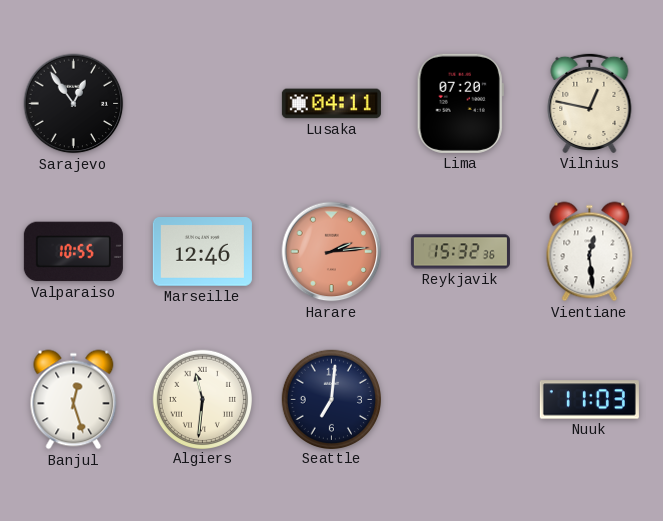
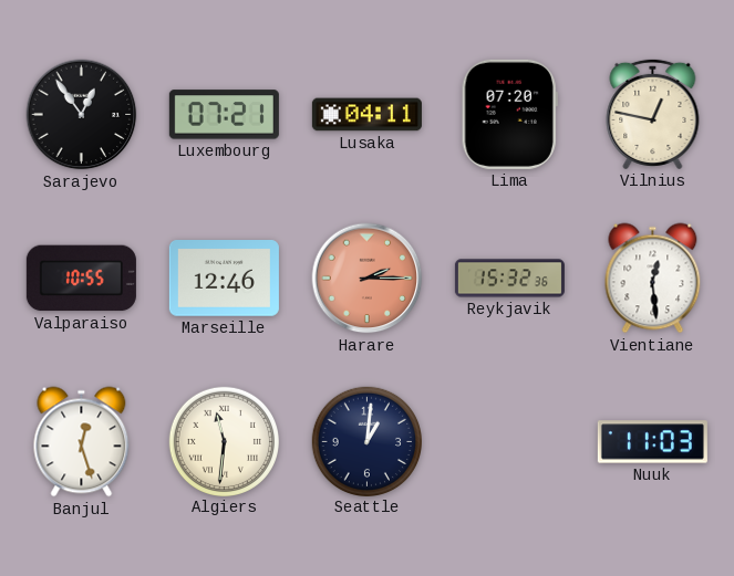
Luxembourg: none -> 07:21 (224, 115)
Harare: 2:14 -> 2:15 (368, 279)
Seattle: 7:01 -> 1:01 (366, 441)
